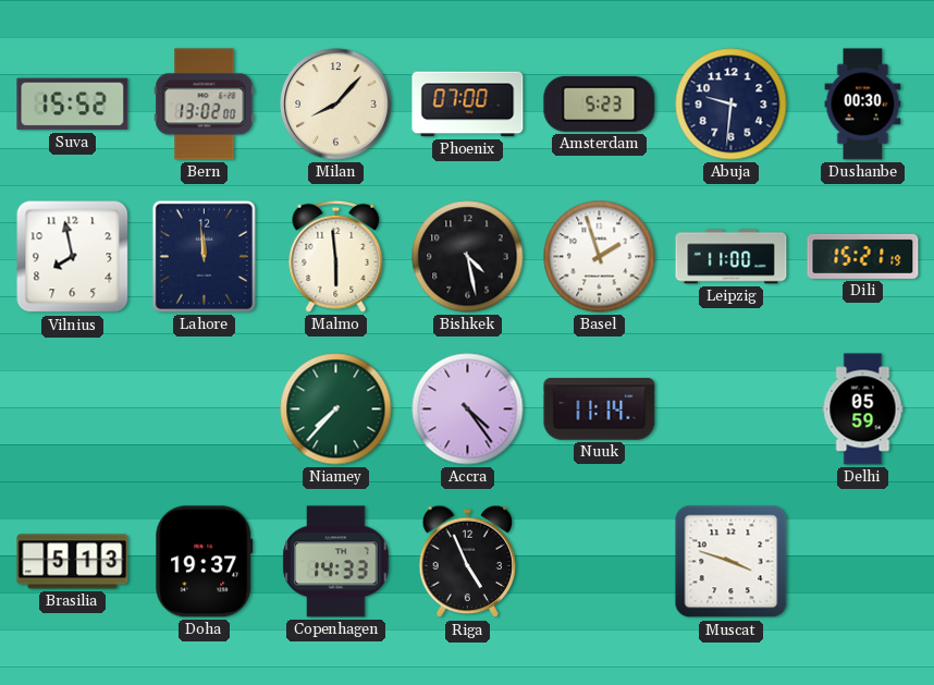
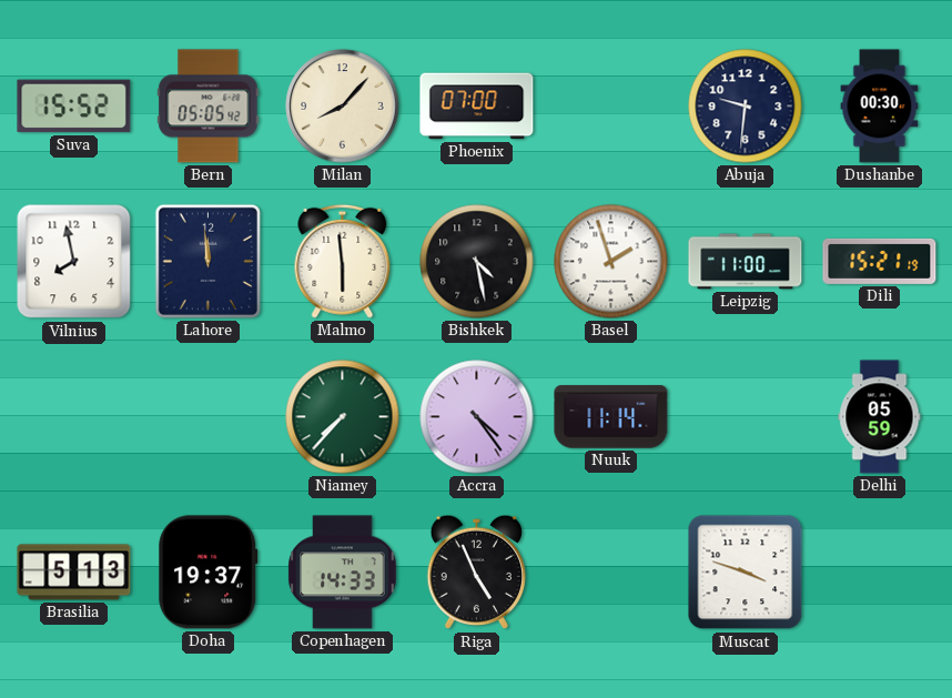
Bern: 13:02 -> 05:05 (209, 107)
Amsterdam: 5:23 -> none (600, 103)
